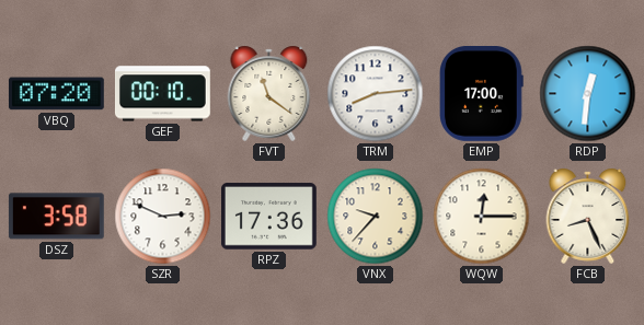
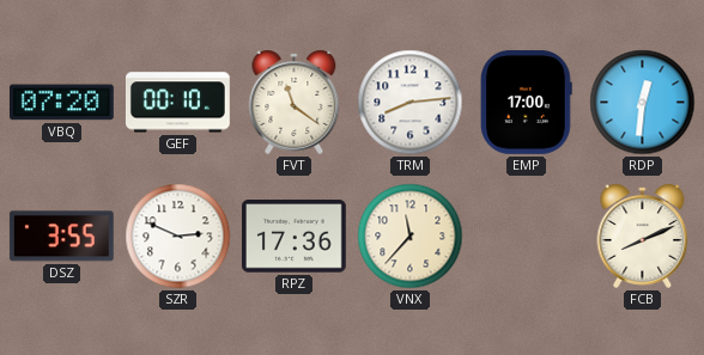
DSZ: 3:58 -> 3:55 (61, 237)
VNX: 9:37 -> 11:37 (411, 237)
WQW: 12:15 -> none (482, 217)
FCB: 8:26 -> 8:11 (643, 235)
